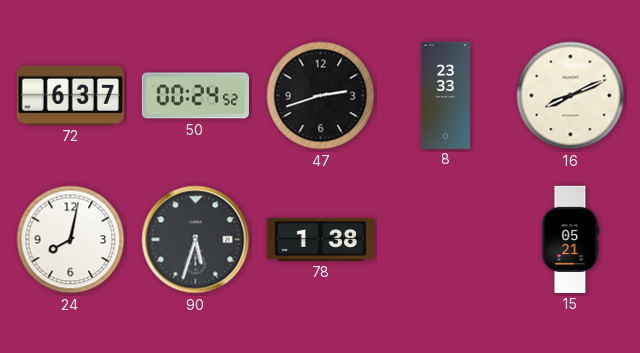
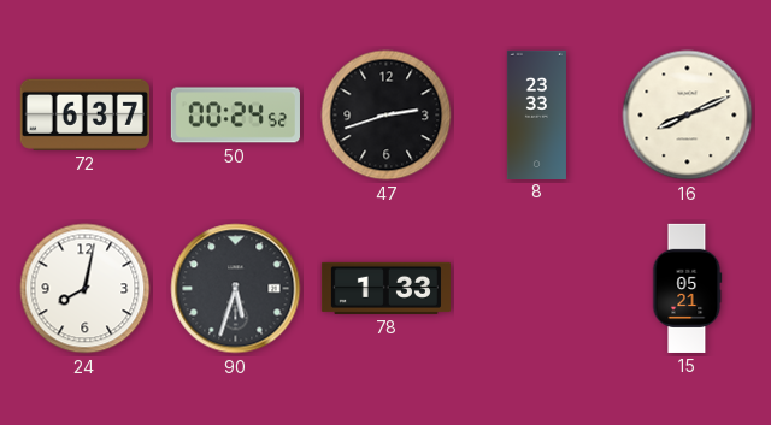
78: 1:38 -> 1:33 (385, 288)
